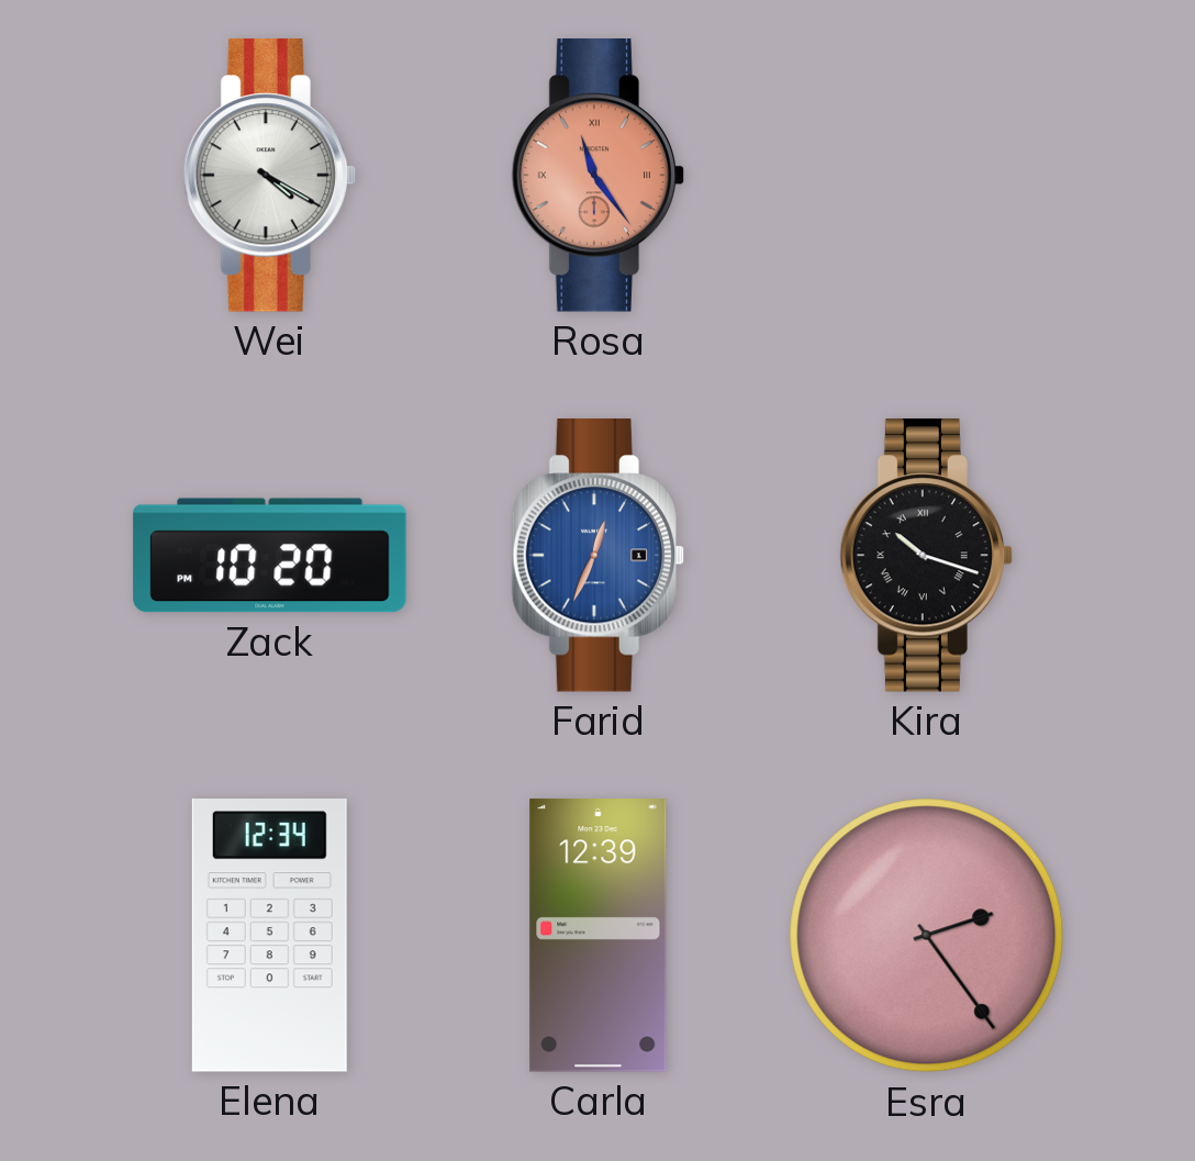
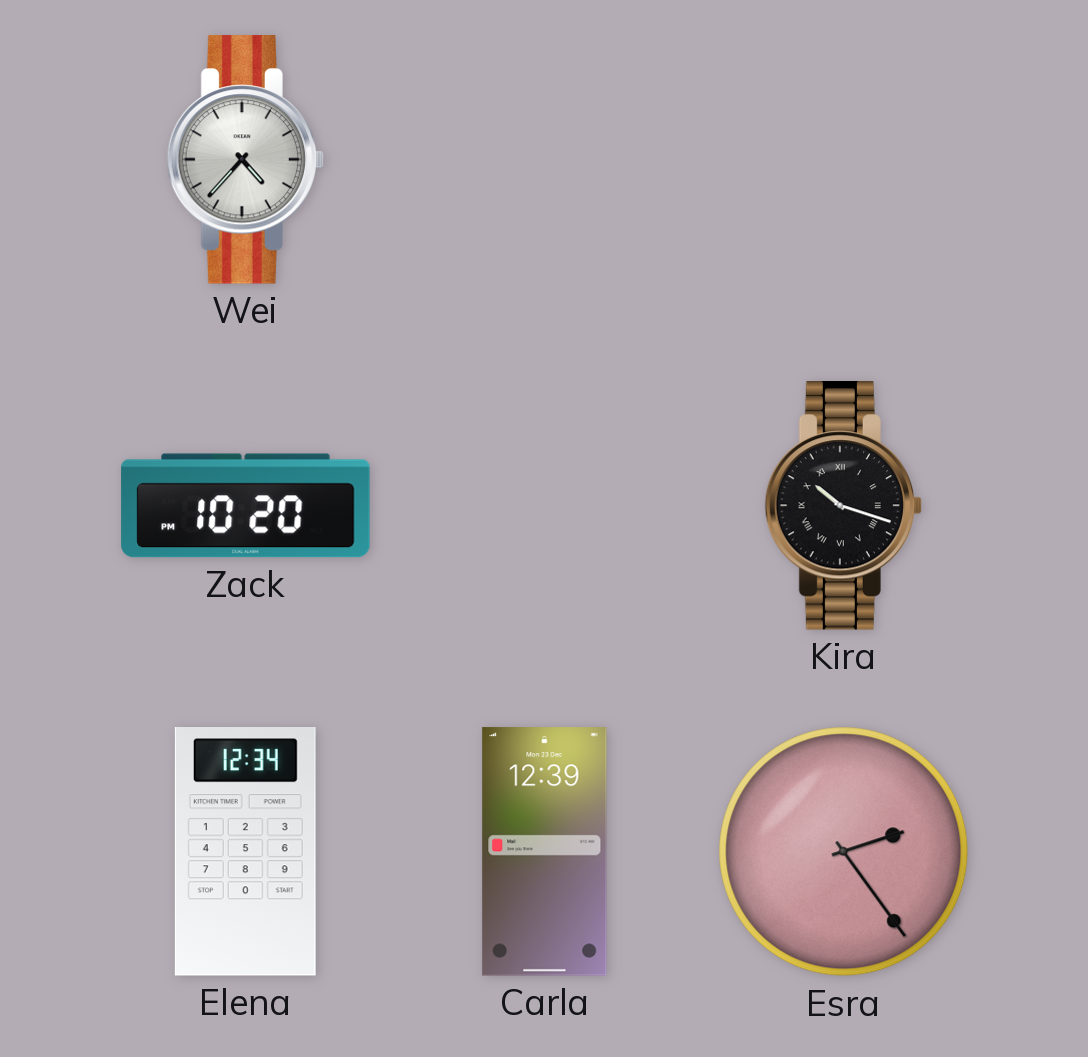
Wei: 4:20 -> 4:37 (246, 160)
Rosa: 11:24 -> none (599, 176)
Farid: 12:34 -> none (599, 556)
